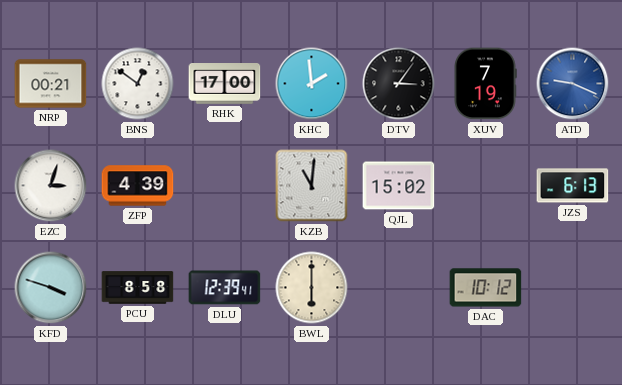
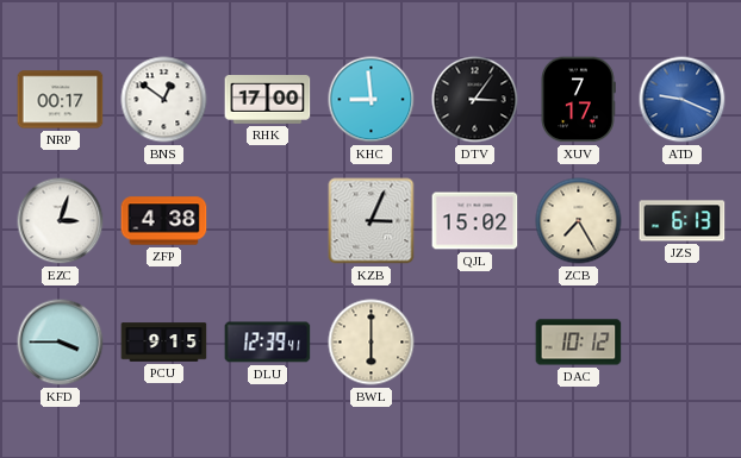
NRP: 00:21 -> 00:17 (61, 100)
KHC: 1:59 -> 8:59 (372, 100)
XUV: 7:19 -> 7:17 (578, 100)
ZFP: 4:39 -> 4:38 (164, 221)
KZB: 11:01 -> 3:04 (372, 221)
ZCB: none -> 7:25 (579, 221)
KFD: 3:48 -> 3:45 (61, 343)
PCU: 8:58 -> 9:15 (164, 343)
